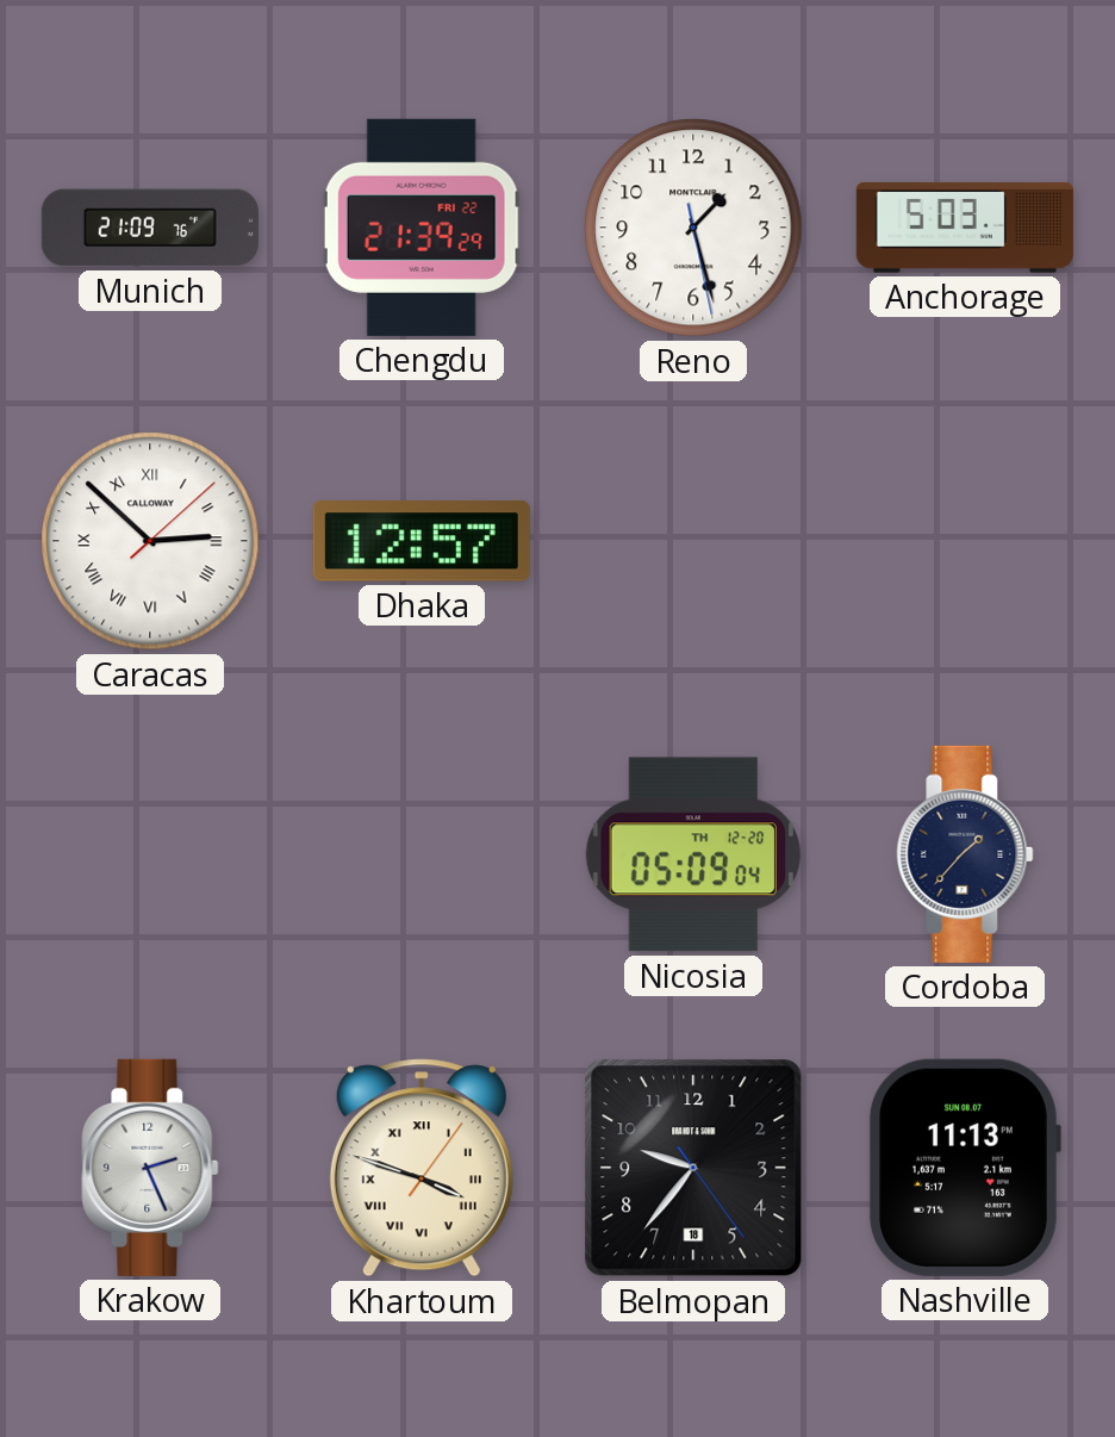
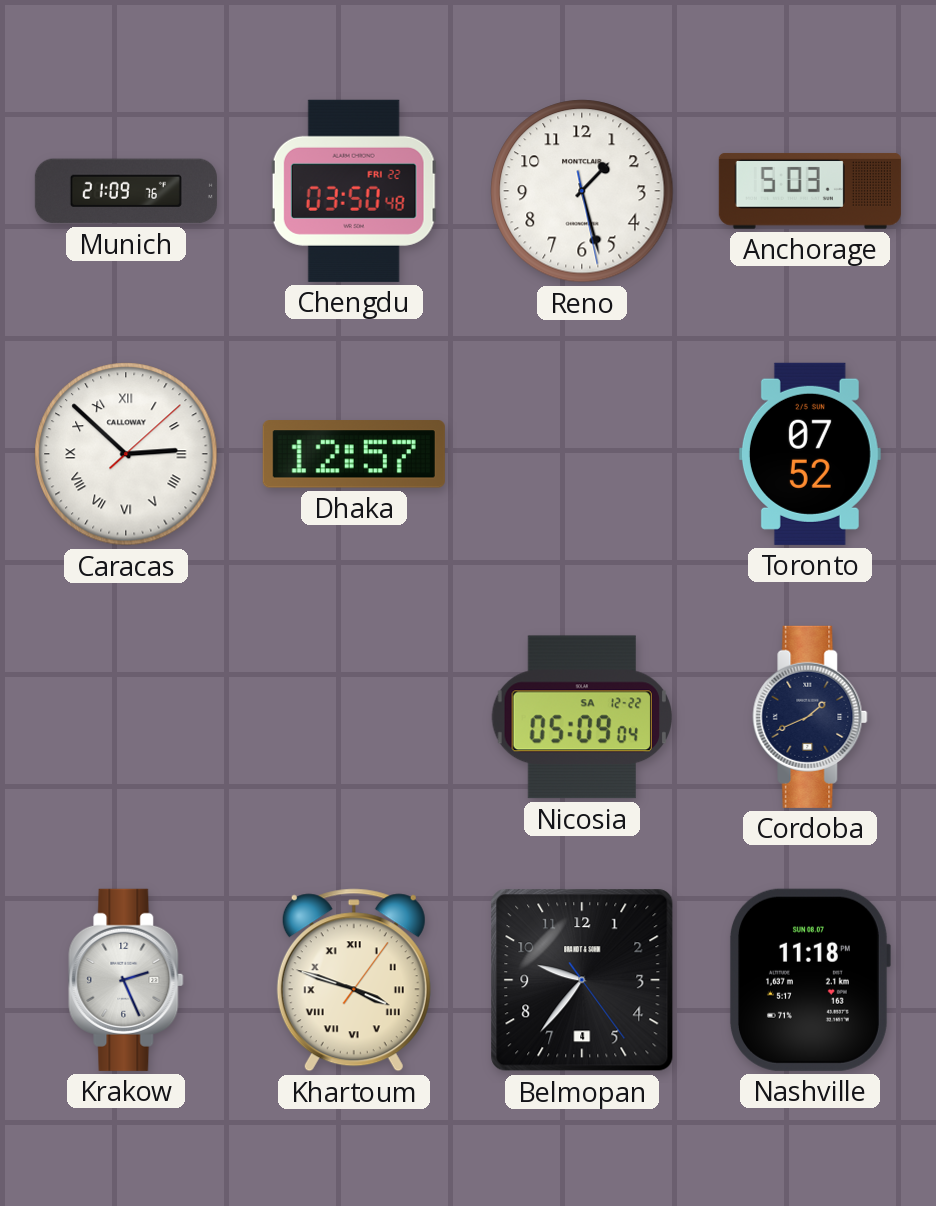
Chengdu: 21:39 -> 03:50 (354, 191)
Toronto: none -> 07:52 (810, 454)
Nicosia date: TH 12-20 -> SA 12-22 (581, 717)
Cordoba: 1:37 -> 1:41 (810, 717)
Belmopan date: 18 -> 4 (582, 980)
Nashville: 11:13 -> 11:18 (809, 980)
